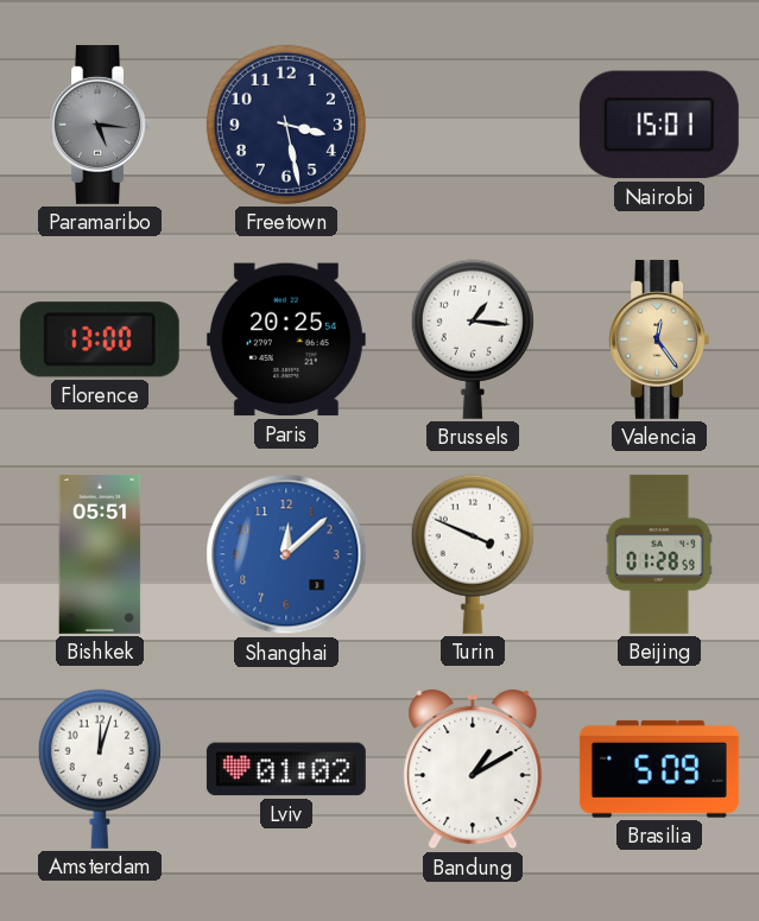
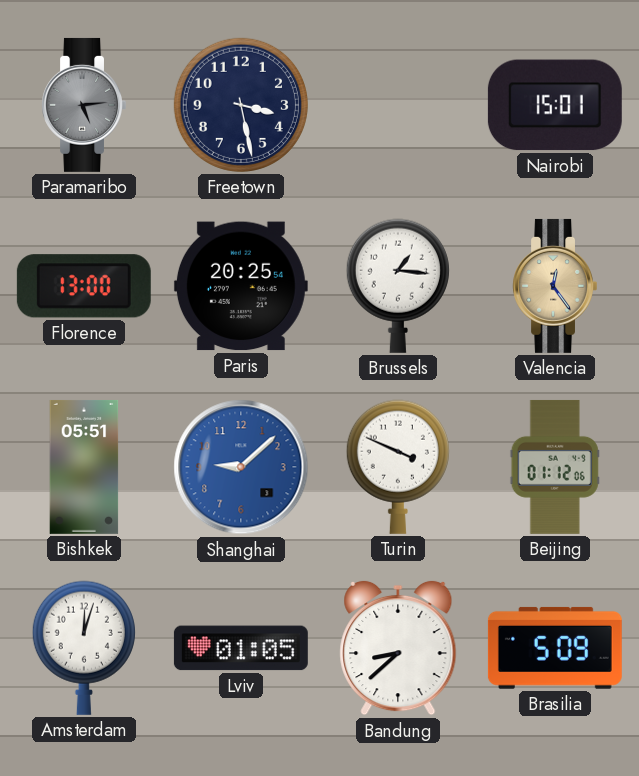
Paramaribo: 5:16 -> 5:14 (83, 105)
Shanghai: 12:08 -> 9:08 (241, 467)
Beijing: 01:28 -> 01:12 (555, 467)
Lviv: 01:02 -> 01:05 (241, 648)
Bandung: 1:10 -> 8:38 (398, 648)
